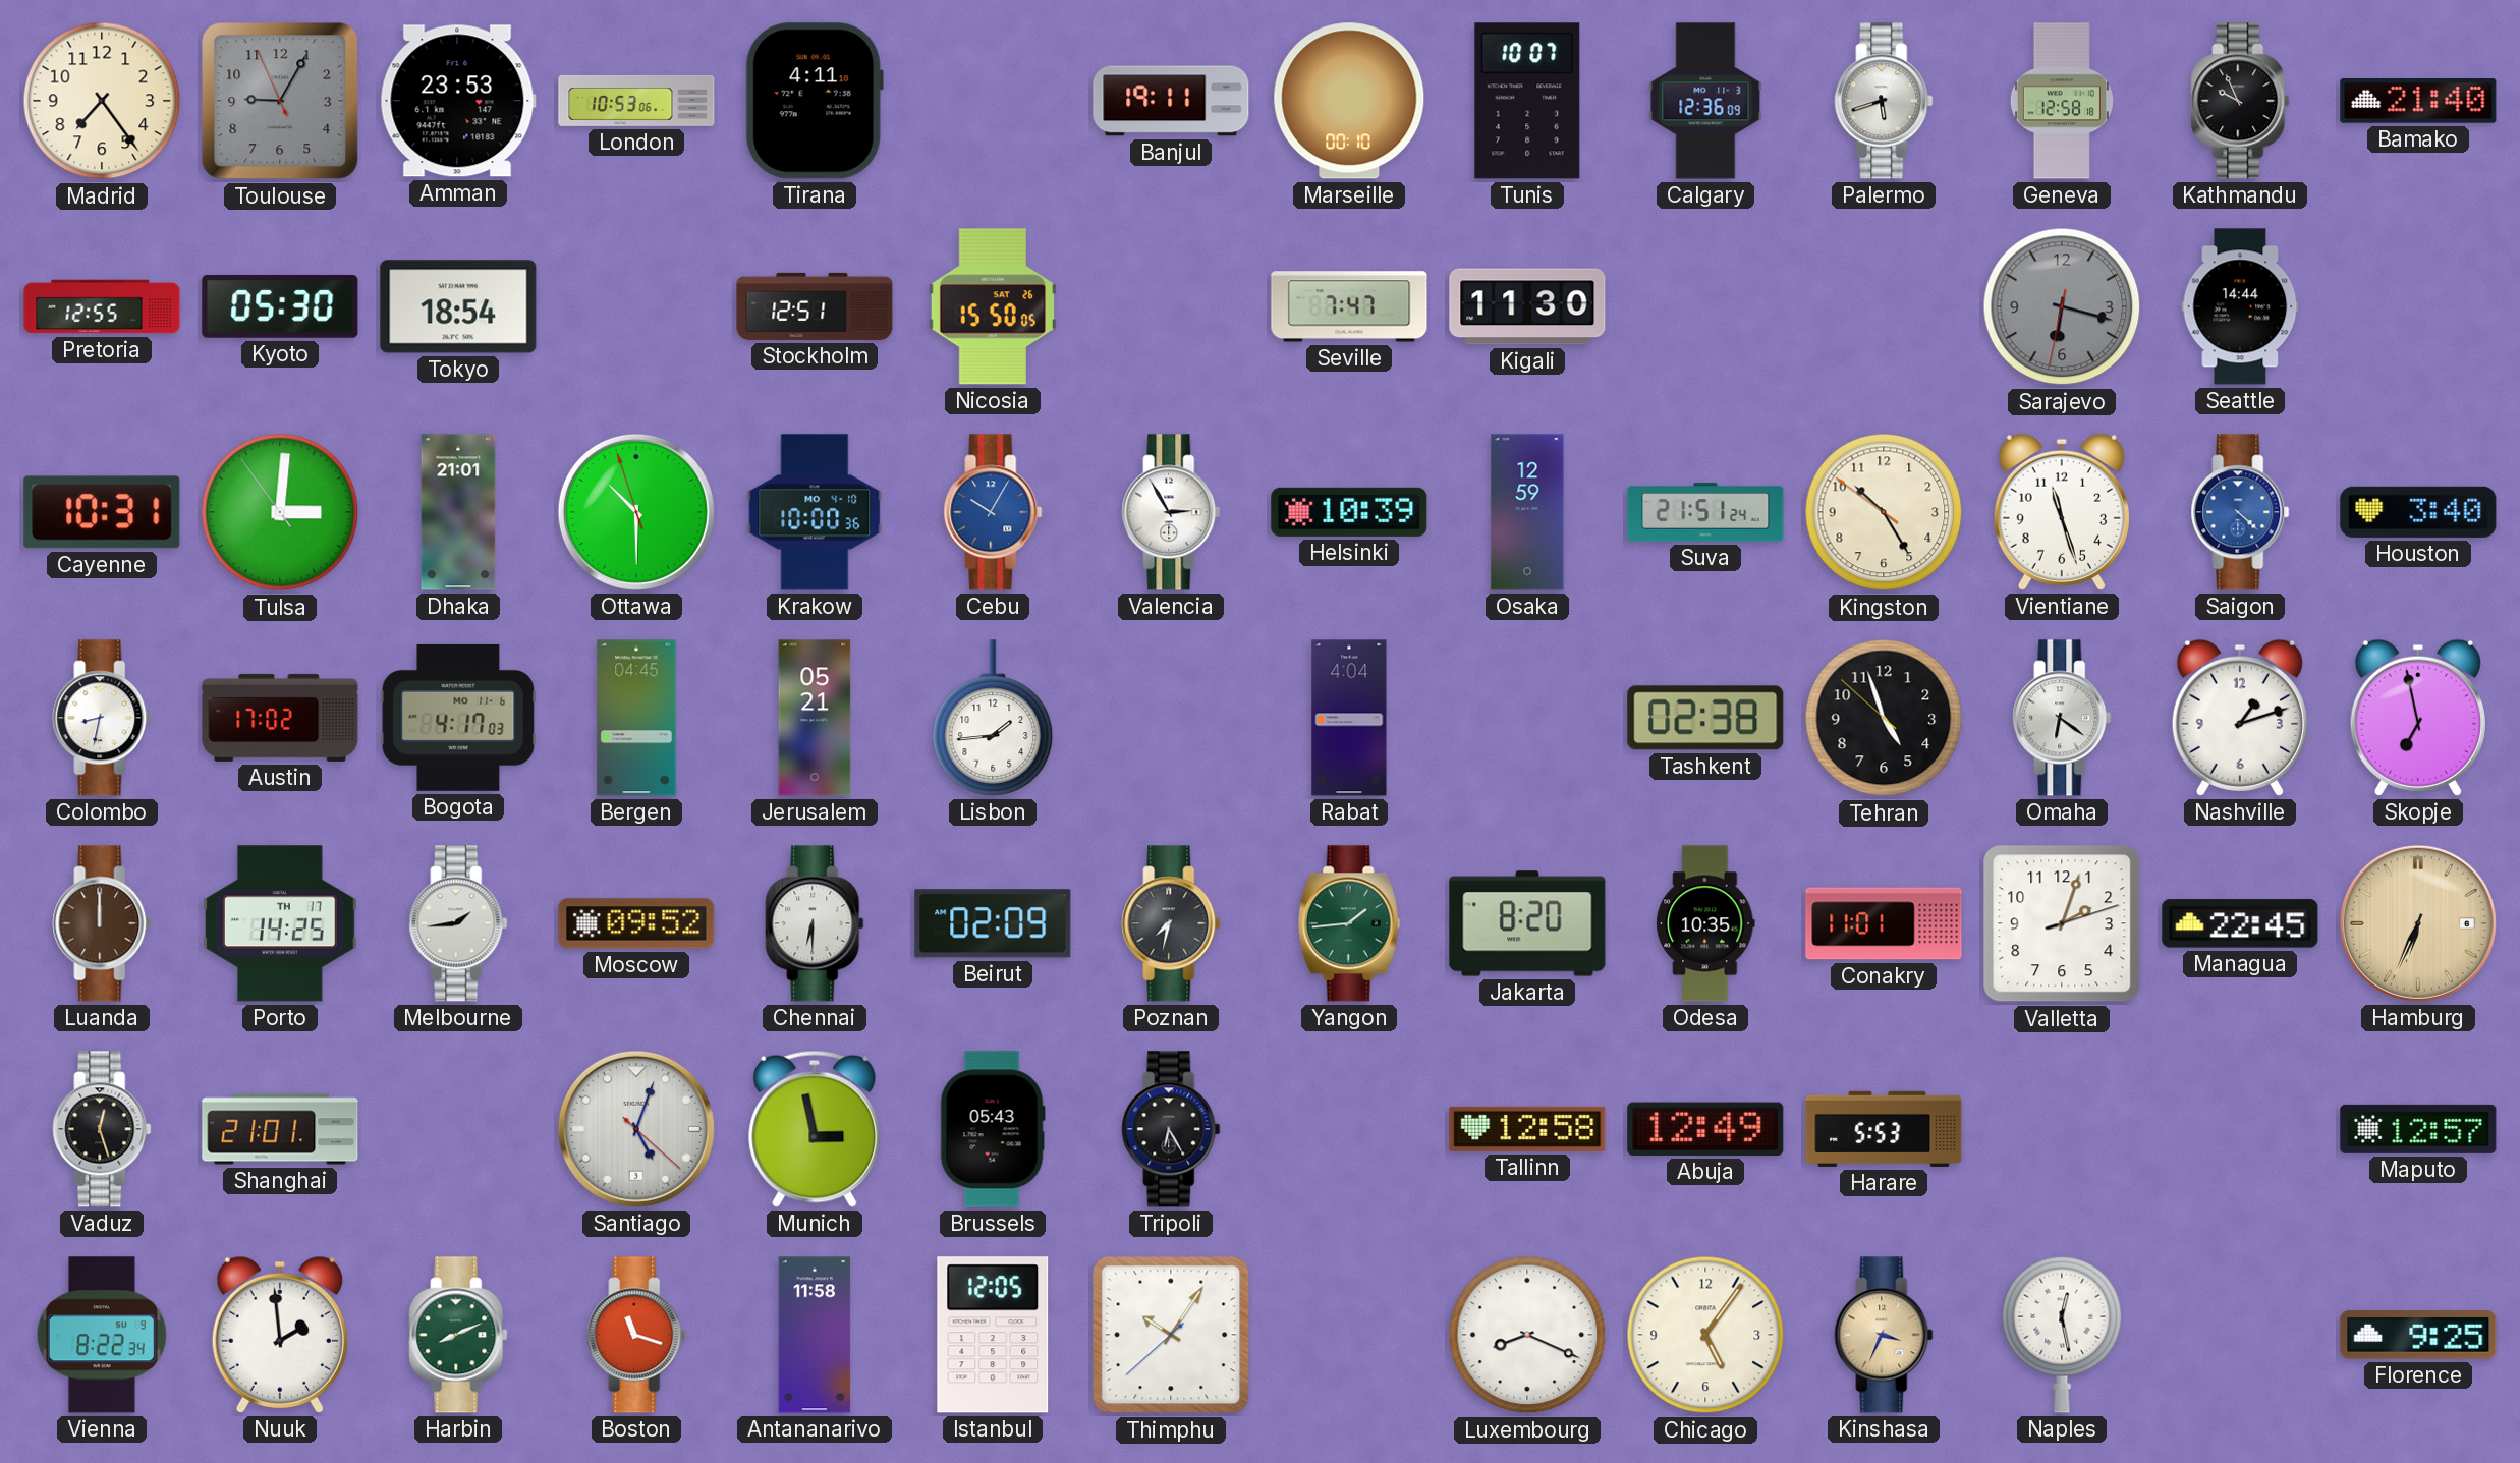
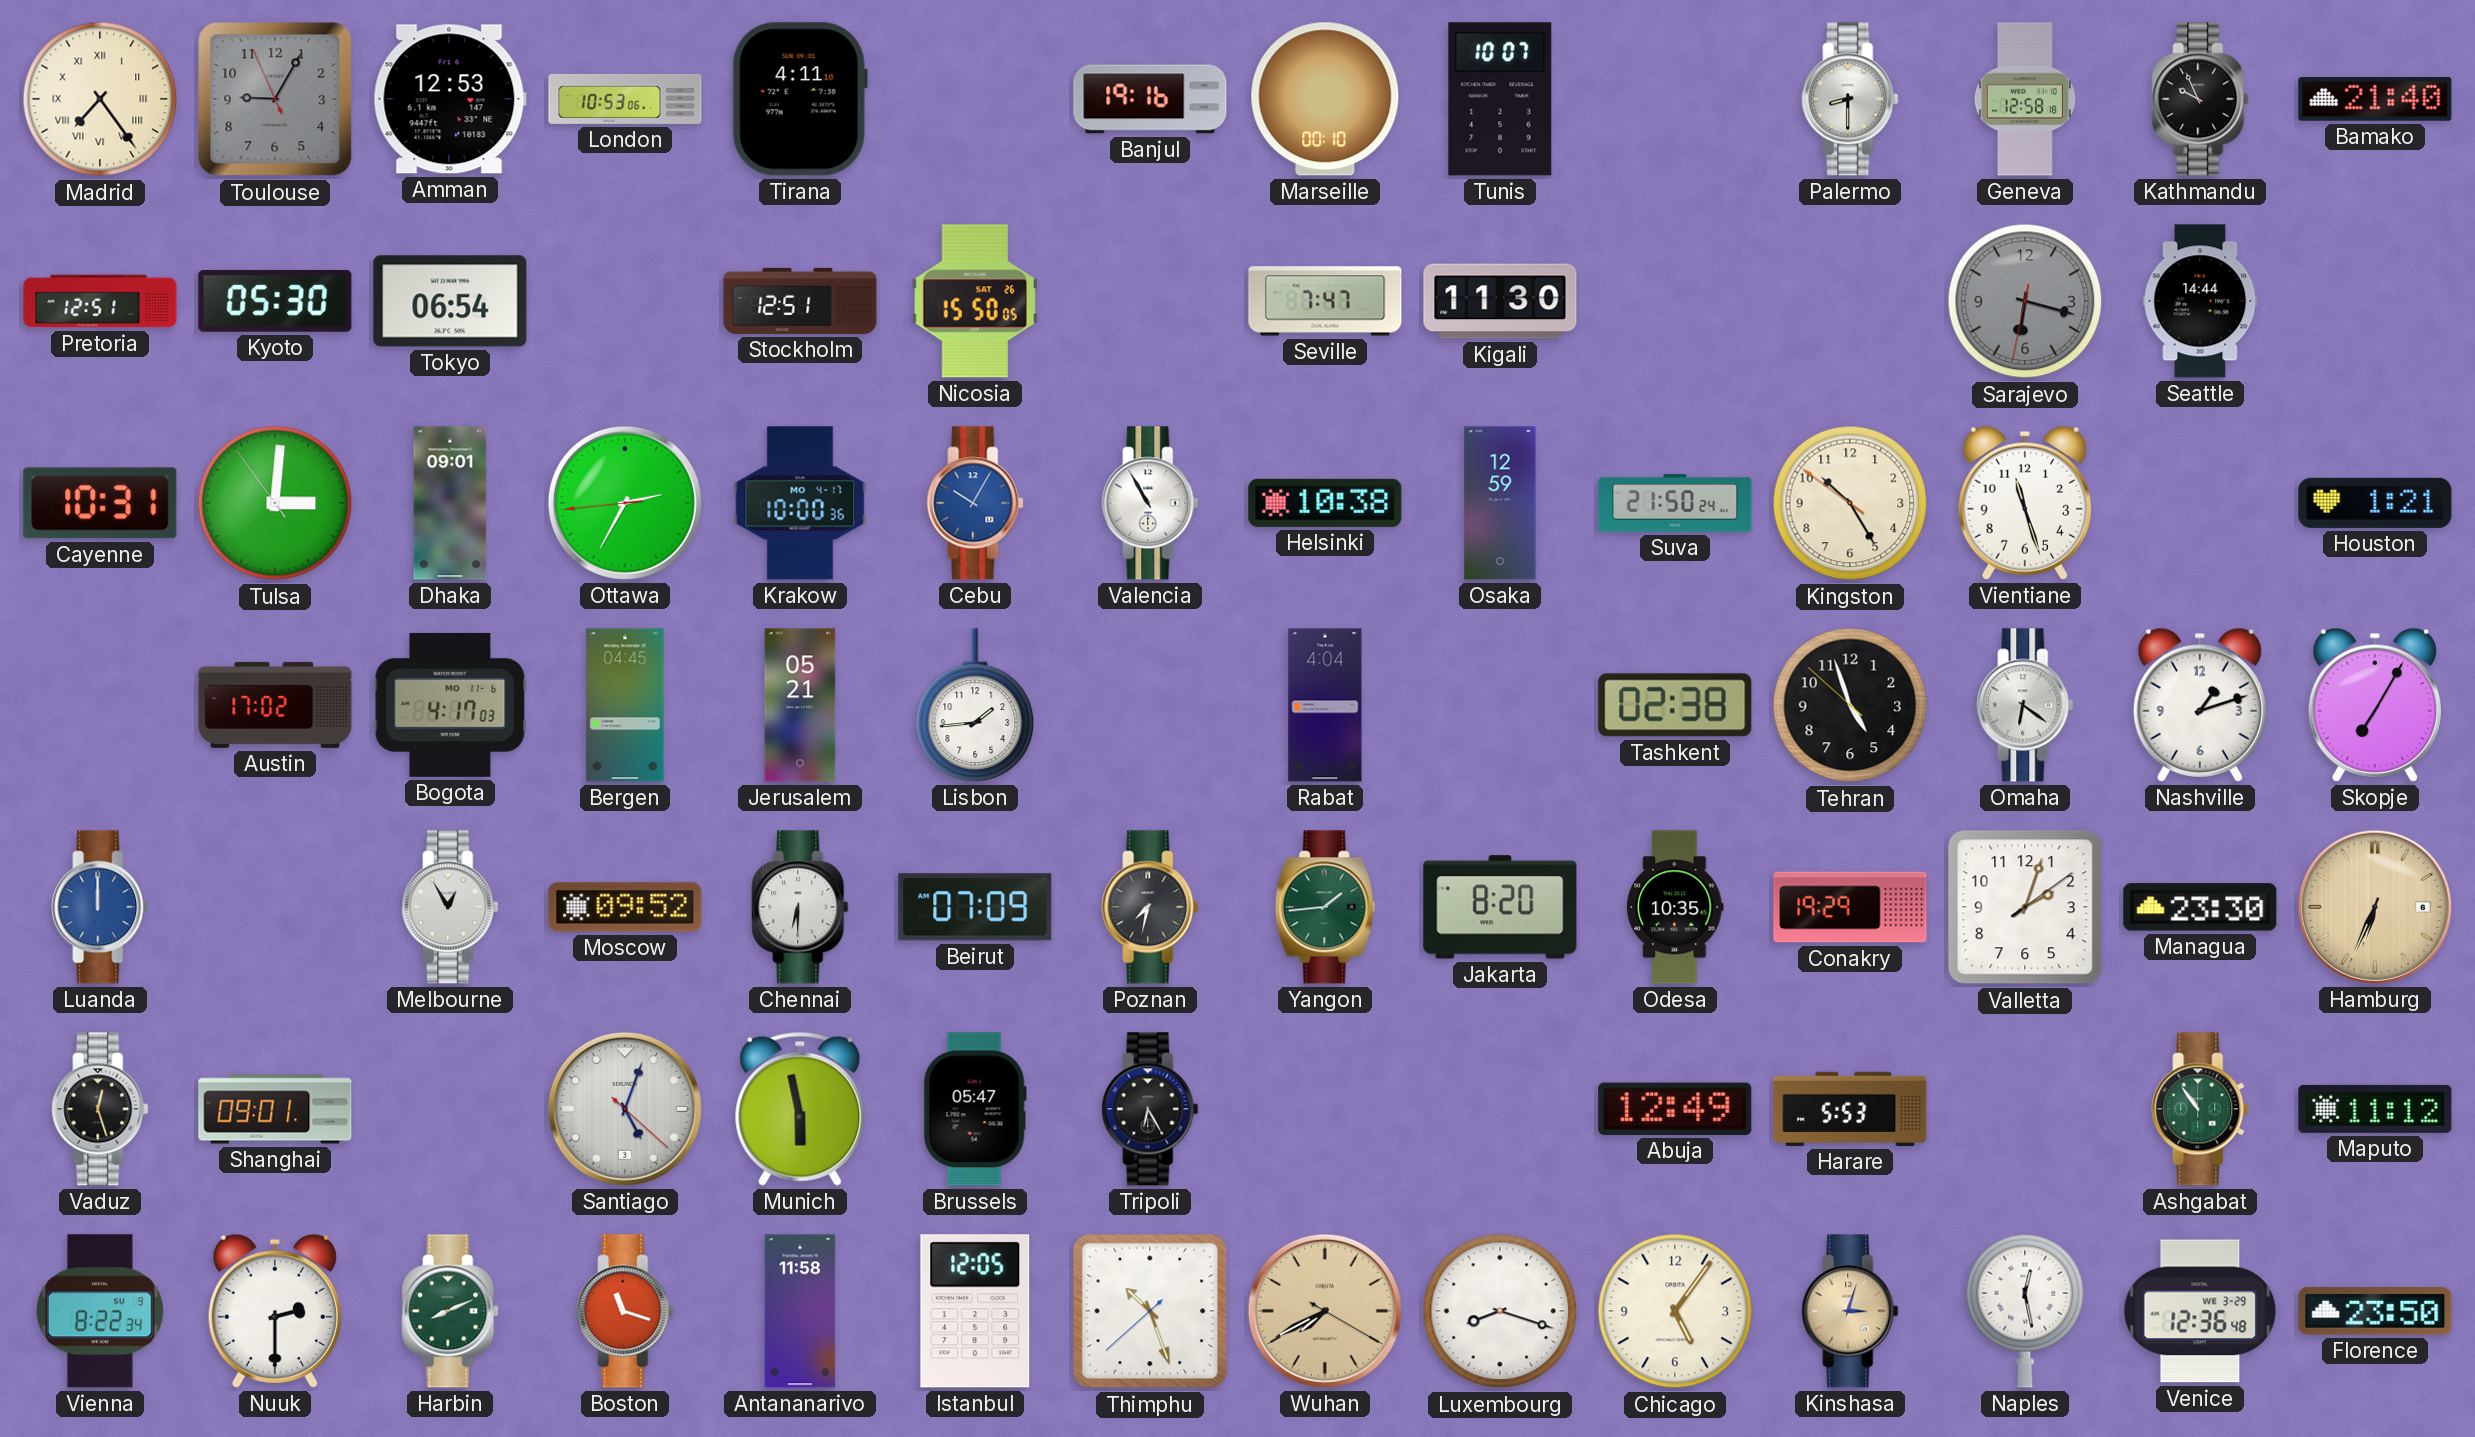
Madrid numerals: Arabic -> Roman (100, 99)
Amman: 23:53 -> 12:53 (450, 99)
Banjul: 19:11 -> 19:16 (1150, 99)
Calgary: 12:36 -> none (1705, 101)
Palermo: 5:42 -> 8:30 (1850, 99)
Pretoria: 12:55 -> 12:51 (100, 301)
Tokyo: 18:54 -> 06:54 (450, 301)
Dhaka: 21:01 -> 09:01 (450, 503)
Ottawa: 10:29 -> 2:34 (625, 503)
Krakow date: MO 4-10 -> MO 4-17 (800, 503)
Valencia: 2:55 -> 10:55 (1150, 503)
Helsinki: 10:39 -> 10:38 (1325, 503)
Suva: 21:51 -> 21:50 (1675, 503)
Saigon: 4:22 -> none (2240, 512)
Houston: 3:40 -> 1:21 (2375, 503)
Colombo: 8:32 -> none (102, 718)
Skopje: 6:58 -> 7:05 (2375, 705)
Luanda dial: brown -> blue (100, 907)
Porto: 14:25 -> none (281, 923)
Melbourne: 1:44 -> 12:55 (450, 907)
Beirut: 02:09 -> 07:09 (975, 907)
Conakry: 11:01 -> 19:29 (1850, 907)
Valletta: 2:03:12 -> 2:03:09 (2025, 907)
Managua: 22:45 -> 23:30 (2200, 907)
Shanghai: 21:01 -> 09:01 (275, 1109)
Munich: 2:58 -> 5:58 (800, 1109)
Brussels: 05:43 -> 05:47 (975, 1109)
Tallinn: 12:58 -> none (1527, 1129)
Ashgabat: none -> 10:54 (2200, 1109)
Maputo: 12:57 -> 11:12 (2375, 1109)
Nuuk: 1:59 -> 2:30 (275, 1311)
Thimphu: 10:05 -> 10:26 (1150, 1311)
Wuhan: none -> 7:40 (1325, 1311)
Luxembourg: 8:19 -> 8:18 (1500, 1311)
Kinshasa: 3:34 -> 3:03 (1850, 1311)
Venice: none -> 12:36 (2200, 1311)
Florence: 9:25 -> 23:50 (2375, 1311)
